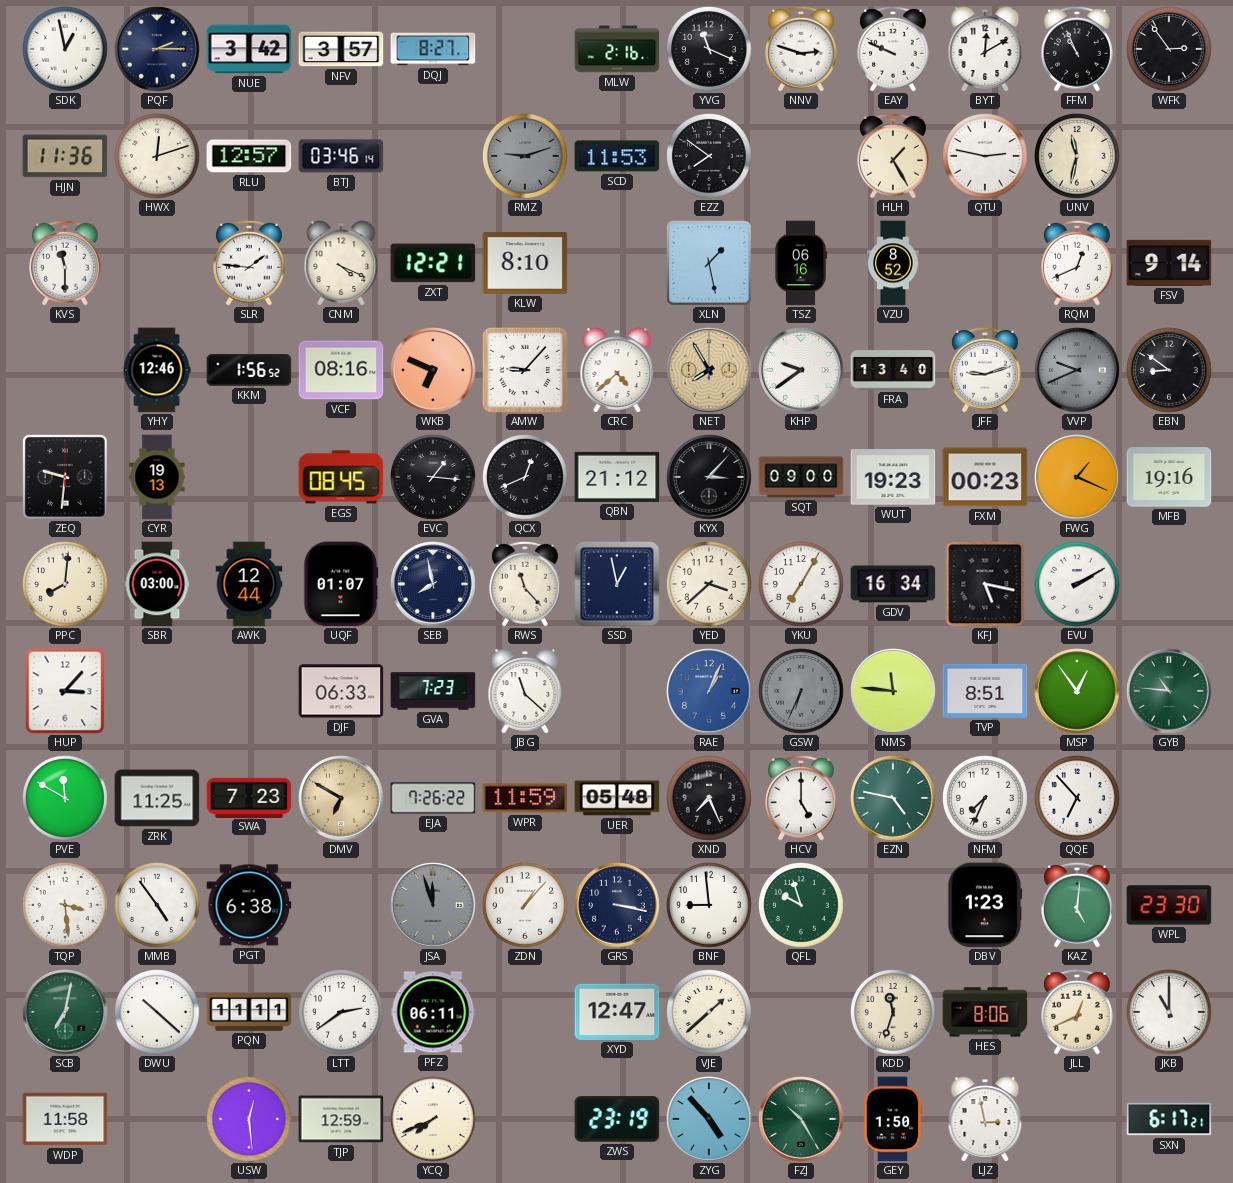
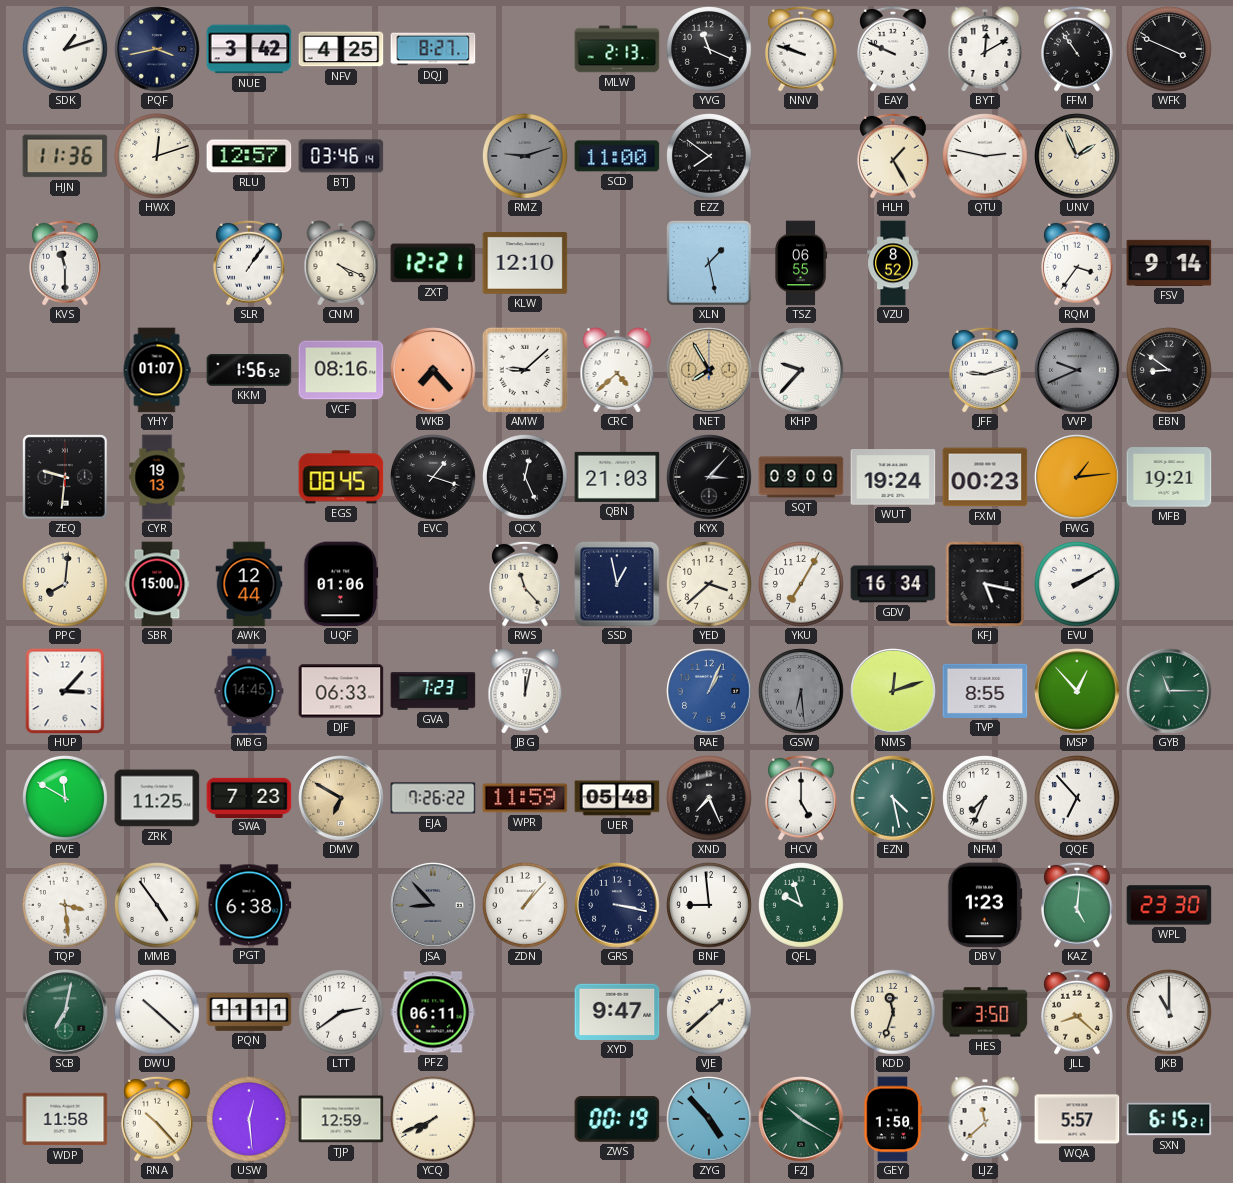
SDK: 12:58 -> 1:12 (66, 50)
PQF: 2:15 -> 3:43 (157, 49)
NFV: 3:57 -> 4:25 (341, 49)
MLW: 2:16 -> 2:13 (617, 49)
NNV: 2:48 -> 9:48 (802, 49)
FFM: 10:56 -> 10:54 (1078, 49)
WFK: 2:54 -> 3:49 (1170, 50)
SCD: 11:53 -> 11:00 (617, 156)
UNV: 11:32 -> 1:56 (1078, 157)
SLR: 1:46 -> 1:06 (250, 263)
KLW: 8:10 -> 12:10 (525, 263)
TSZ: 06:16 -> 06:55 (801, 263)
RQM: 12:41 -> 3:36 (1078, 263)
YHY: 12:46 -> 01:07 (157, 370)
WKB: 6:49 -> 7:23 (433, 370)
AMW: 9:07 -> 9:08 (525, 370)
KHP: 9:39 -> 9:37 (801, 370)
FRA: 13:40 -> none (893, 370)
EVC: 1:16 -> 1:18 (434, 478)
QCX: 12:41 -> 12:26 (526, 478)
QBN: 21:12 -> 21:03 (617, 477)
WUT: 19:23 -> 19:24 (893, 477)
FWG: 1:19 -> 1:14 (1077, 477)
MFB: 19:16 -> 19:21 (1169, 477)
SBR: 03:00 -> 15:00 (157, 584)
UQF: 01:07 -> 01:06 (341, 584)
SEB: 7:58 -> none (433, 584)
MBG: none -> 14:45 (249, 691)
JBG: 11:22 -> 12:02 (525, 691)
GSW: 6:34 -> 6:29 (802, 692)
NMS: 11:46 -> 12:12 (893, 691)
TVP: 8:51 -> 8:55 (985, 691)
MSP: 12:54 -> 12:53 (1077, 691)
GYB: 10:46 -> 11:15 (1169, 691)
EZN: 4:47 -> 4:28 (893, 798)
JSA: 11:57 -> 8:53 (433, 905)
XYD: 12:47 -> 9:47 (617, 1012)
HES: 8:06 -> 3:50 (985, 1012)
JLL: 12:41 -> 8:22 (1078, 1012)
RNA: none -> 10:23 (158, 1119)
ZWS: 23:19 -> 00:19 (617, 1119)
FZJ: 10:25 -> 10:20 (801, 1119)
LJZ: 2:58 -> 11:38 (985, 1119)
WQA: none -> 5:57 (1077, 1119)
SXN: 6:17 -> 6:15 (1169, 1119)
